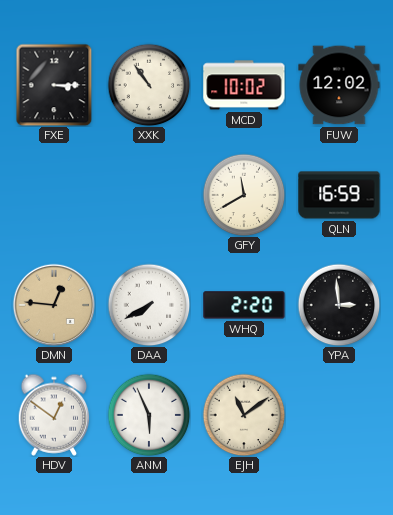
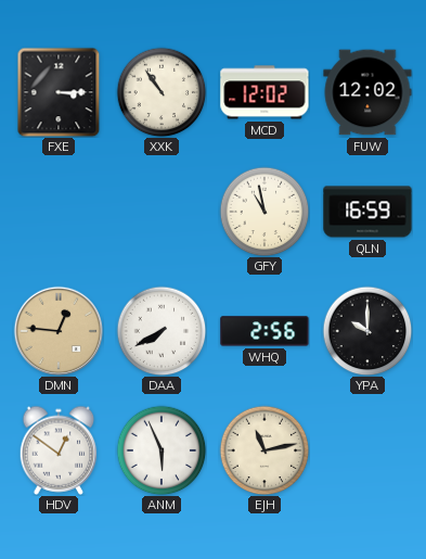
MCD: 10:02 -> 12:02 (264, 92)
GFY: 11:40 -> 10:58 (264, 212)
WHQ: 2:20 -> 2:56 (264, 331)
YPA: 2:59 -> 10:00 (367, 331)
EJH: 11:09 -> 11:13 (264, 450)
